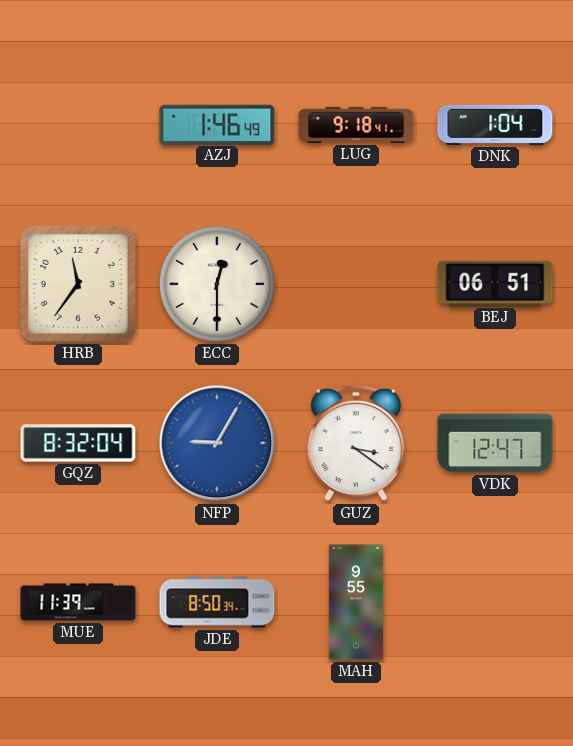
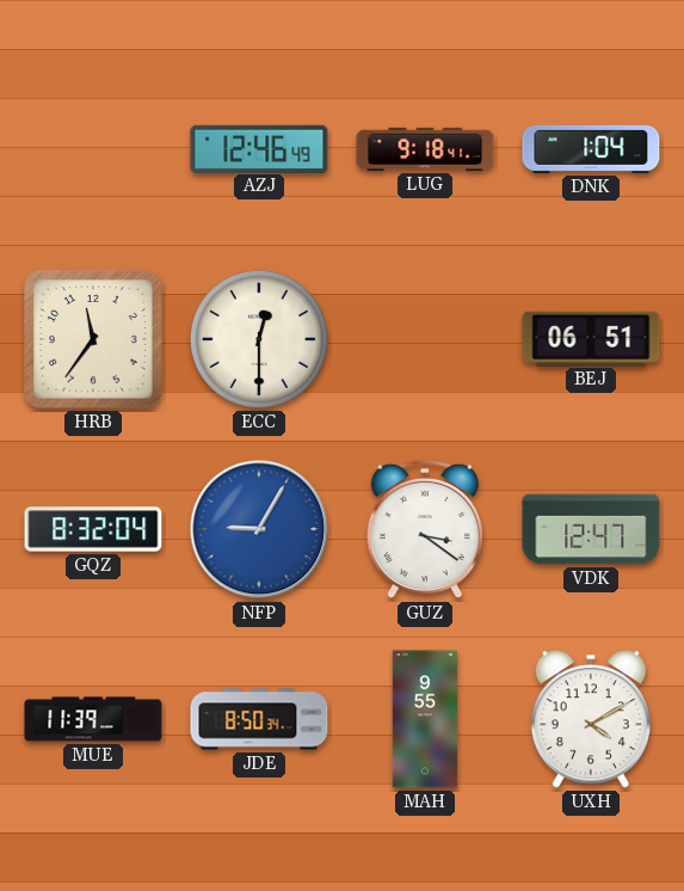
AZJ: 1:46 -> 12:46 (259, 148)
UXH: none -> 4:10 (590, 719)
